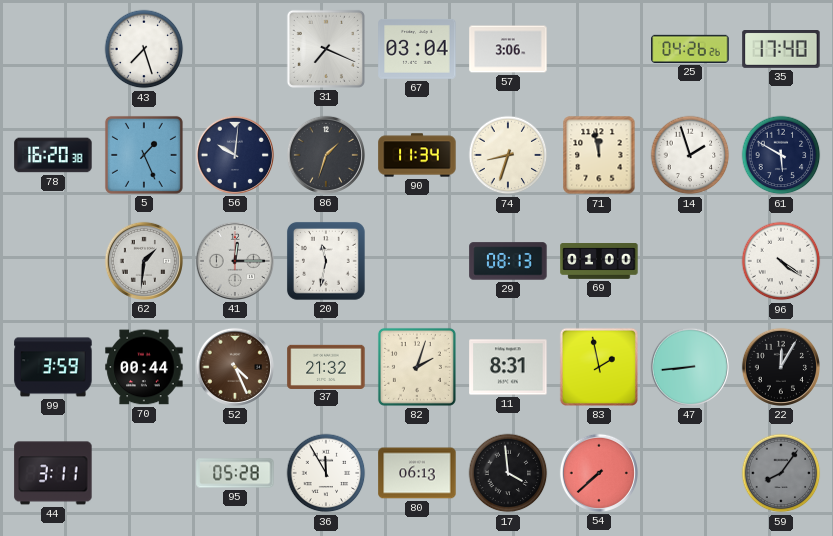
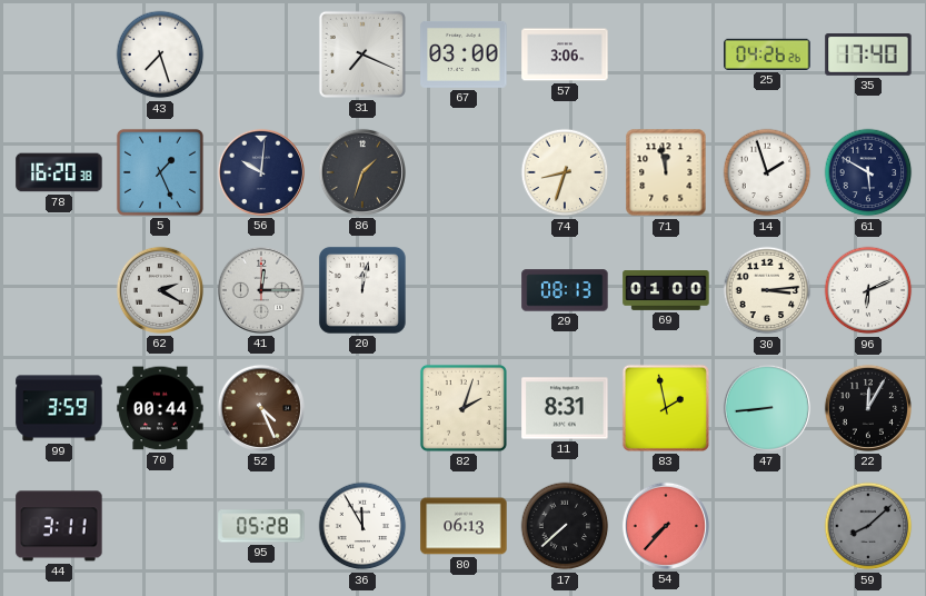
67: 03:04 -> 03:00 (464, 54)
90: 11:34 -> none (417, 155)
62: 1:31 -> 2:20 (160, 290)
20: 11:32 -> 12:02 (362, 290)
30: none -> 3:14 (767, 290)
96: 4:21 -> 6:11 (868, 290)
37: 21:32 -> none (326, 366)
17: 3:59 -> 7:38 (565, 526)
54: 7:38 -> 7:37 (666, 526)
59: 8:06 -> 8:08 (868, 526)
